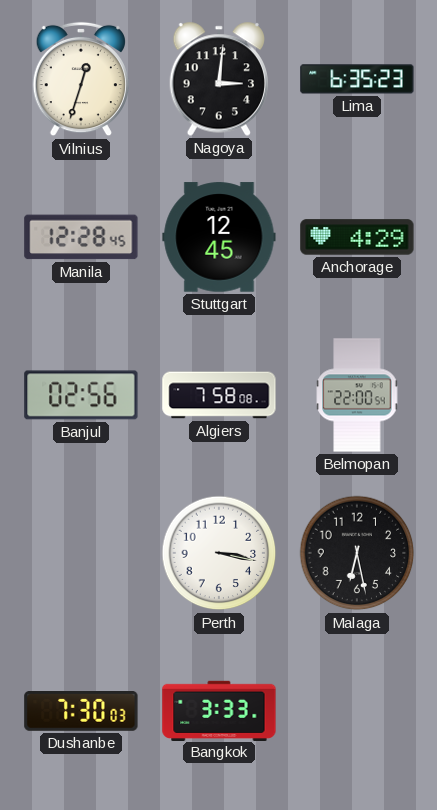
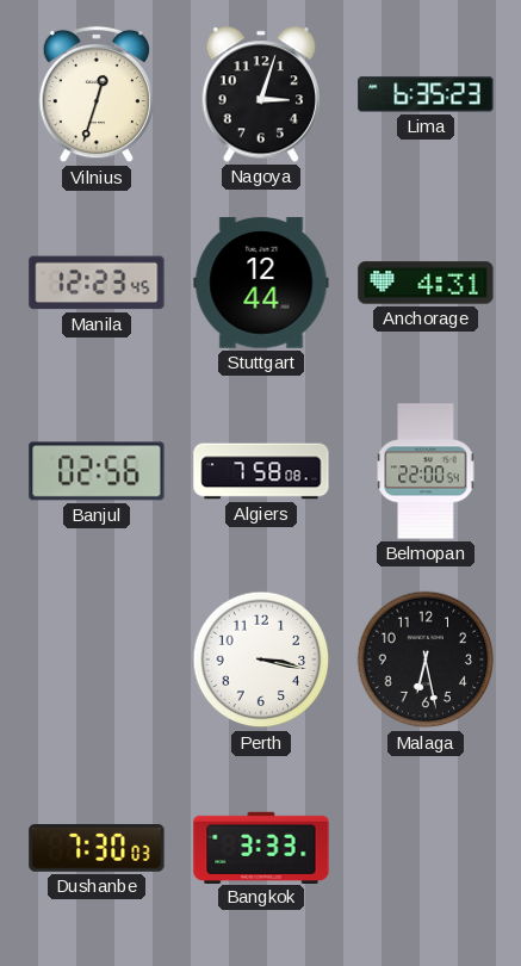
Nagoya: 3:01 -> 3:03 (260, 94)
Manila: 12:28 -> 12:23 (97, 283)
Stuttgart: 12:45 -> 12:44 (261, 283)
Anchorage: 4:29 -> 4:31 (426, 283)
